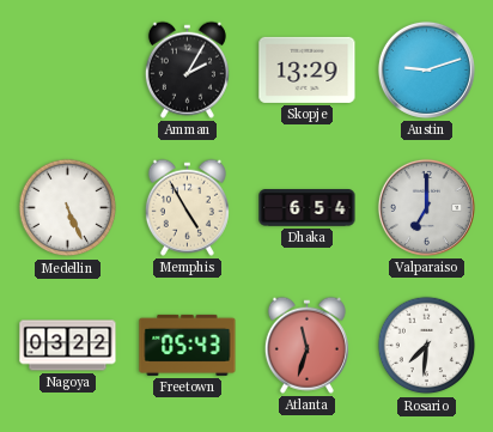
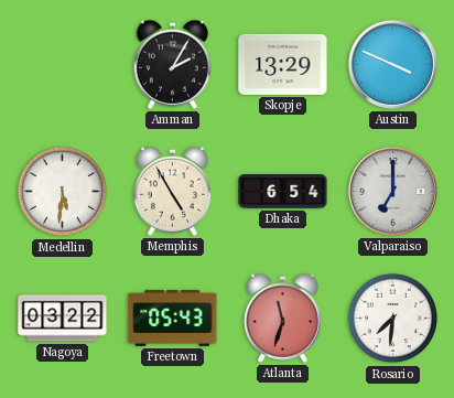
Austin: 9:12 -> 3:49 (392, 64)
Medellin: 5:26 -> 5:31 (63, 192)
